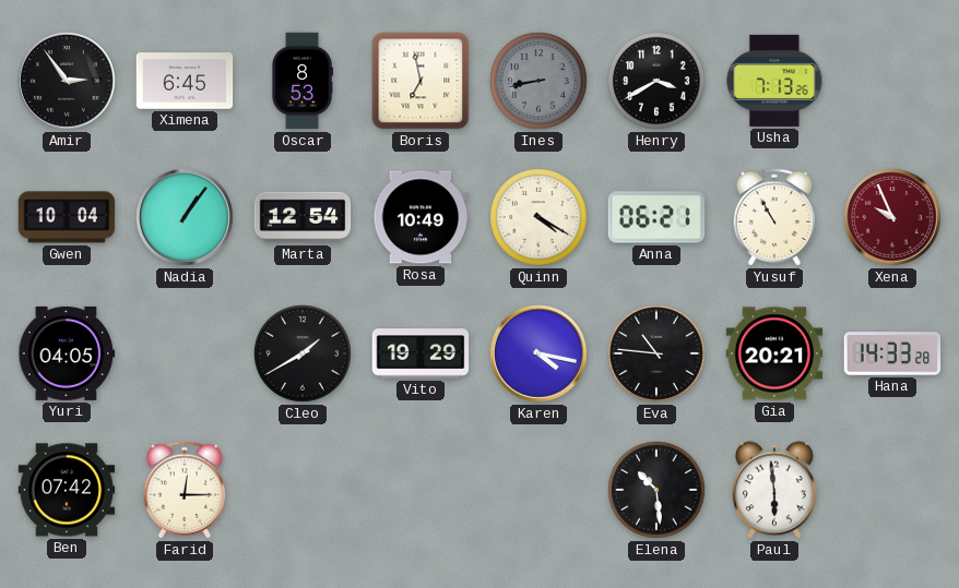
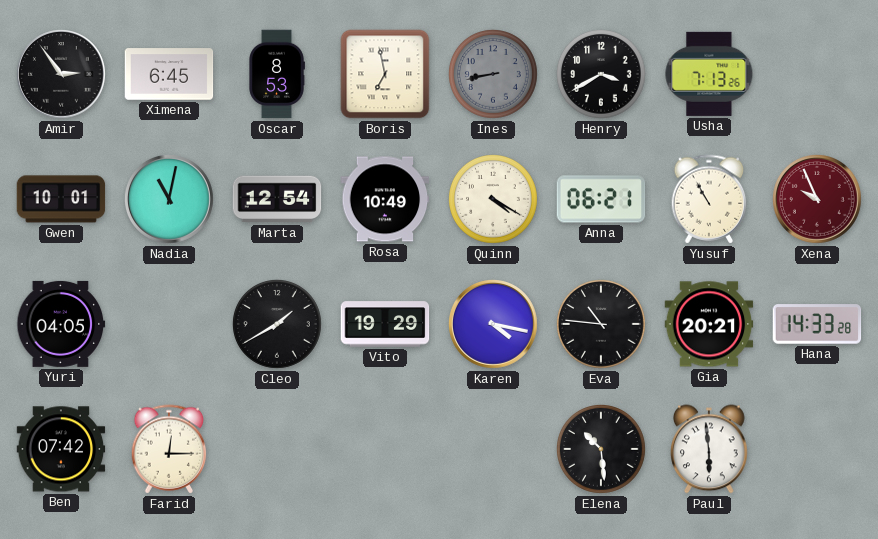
Gwen: 10:04 -> 10:01 (61, 199)
Nadia: 1:06 -> 11:02 (170, 200)
